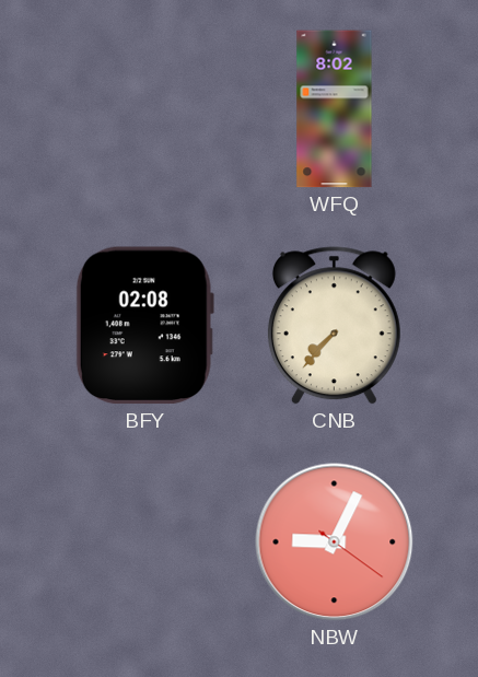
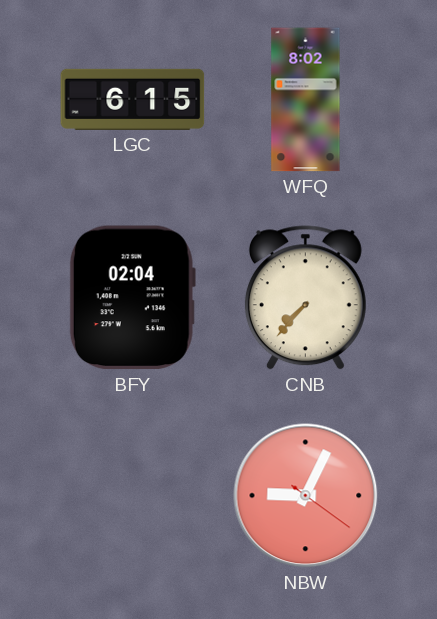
LGC: none -> 6:15 (133, 99)
BFY: 02:08 -> 02:04 (132, 298)
